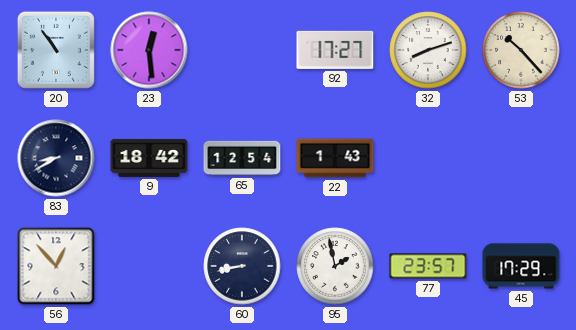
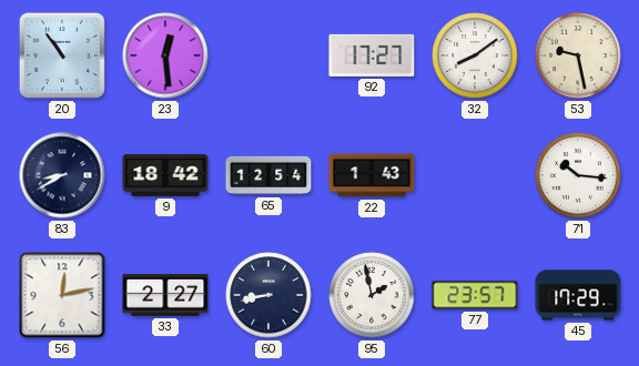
32: 8:12 -> 8:09 (475, 55)
53: 10:23 -> 9:28 (578, 55)
71: none -> 10:16 (578, 175)
56: 12:53 -> 12:13 (62, 295)
33: none -> 2:27 (165, 296)
